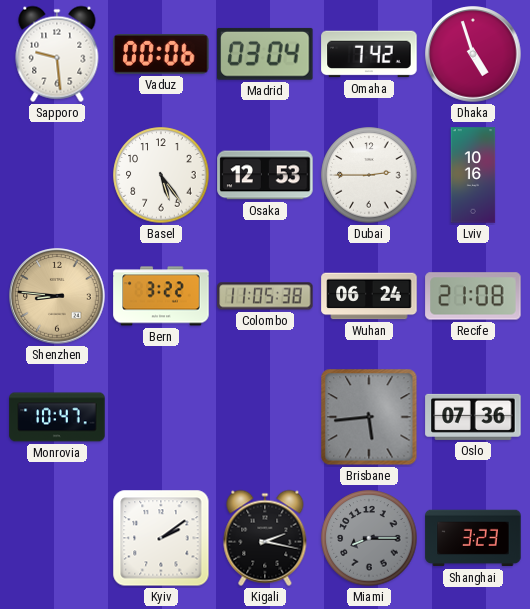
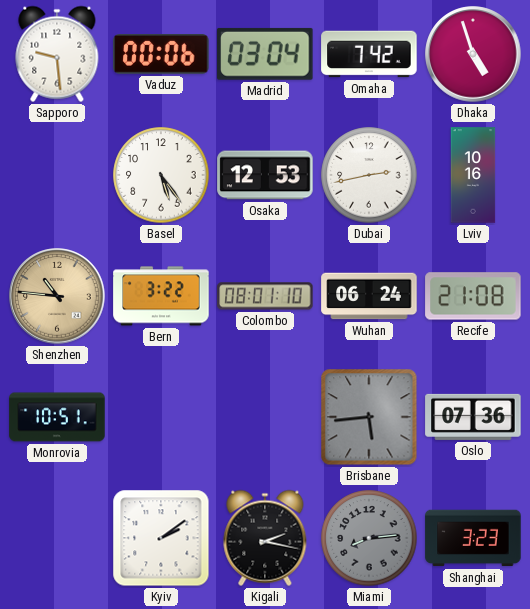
Dubai: 2:45 -> 2:43 (369, 175)
Shenzhen: 8:46 -> 10:46 (57, 296)
Colombo: 11:05 -> 08:01 (265, 296)
Monrovia: 10:47 -> 10:51 (57, 417)
Miami: 8:15 -> 8:14 (369, 538)
